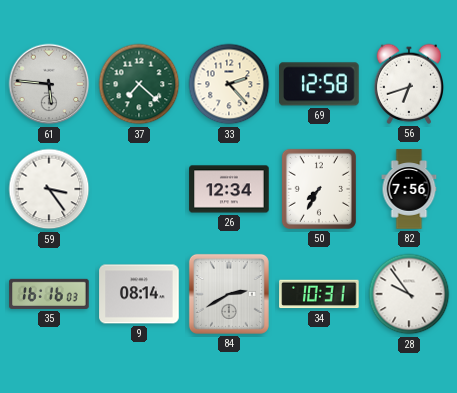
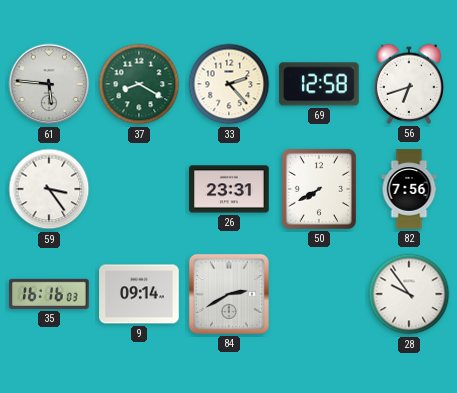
37: 7:22 -> 8:20 (139, 84)
26: 12:34 -> 23:31 (229, 189)
50: 7:35 -> 7:40 (319, 189)
9: 08:14 -> 09:14 (139, 294)
34: 10:31 -> none (319, 294)
